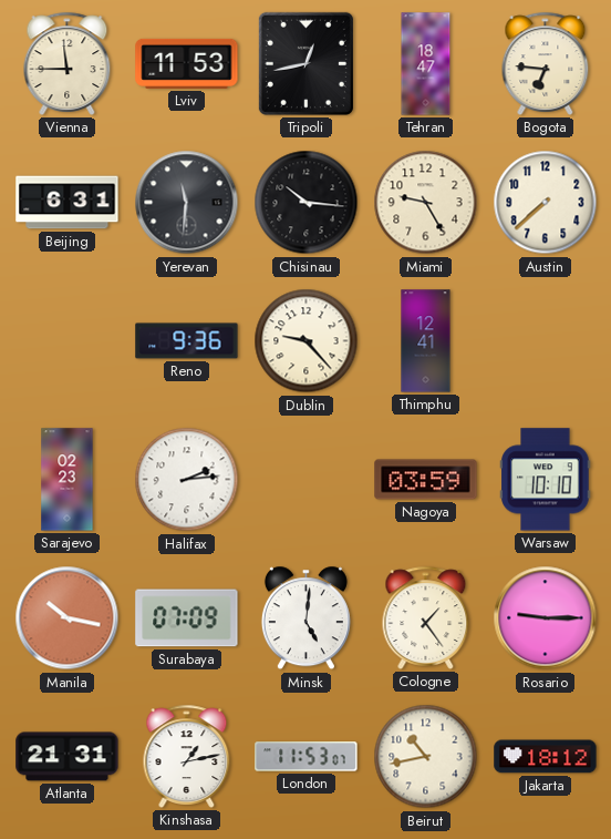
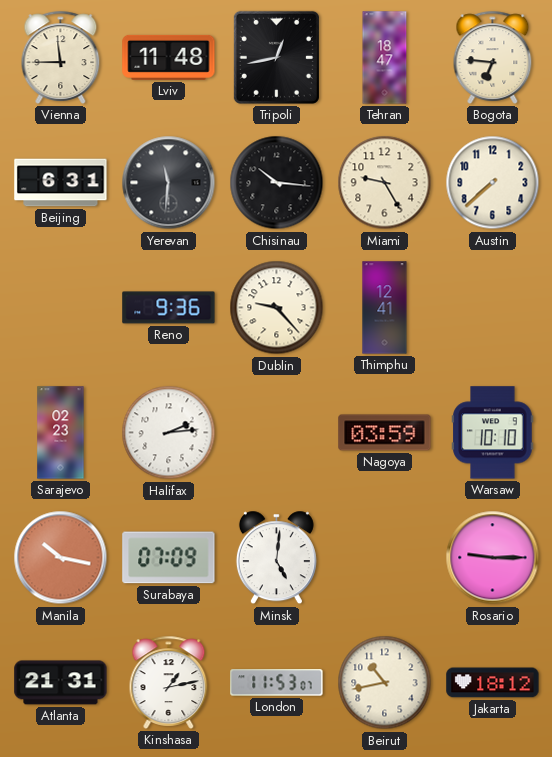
Lviv: 11:53 -> 11:48 (169, 57)
Cologne: 1:24 -> none (426, 617)
